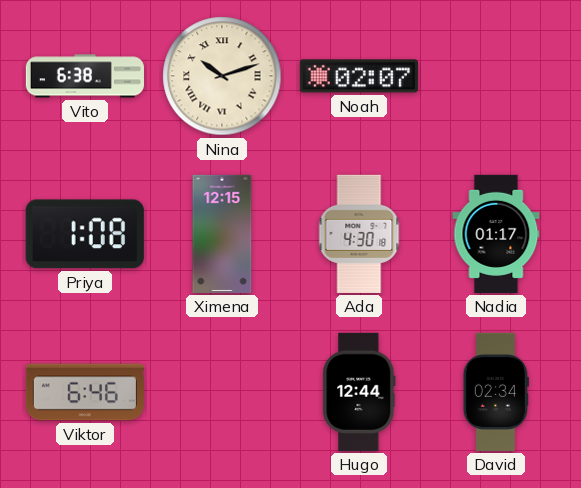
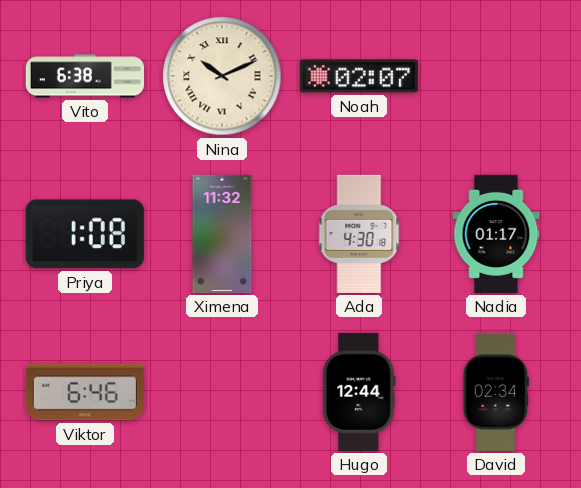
Nina: 10:12 -> 10:11 (222, 76)
Ximena: 12:15 -> 11:32 (222, 234)
